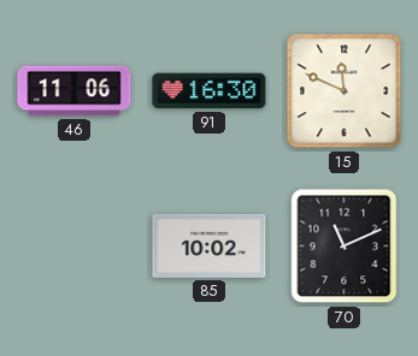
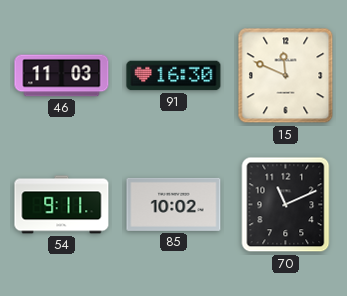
46: 11:06 -> 11:03 (62, 76)
54: none -> 9:11 (62, 205)
